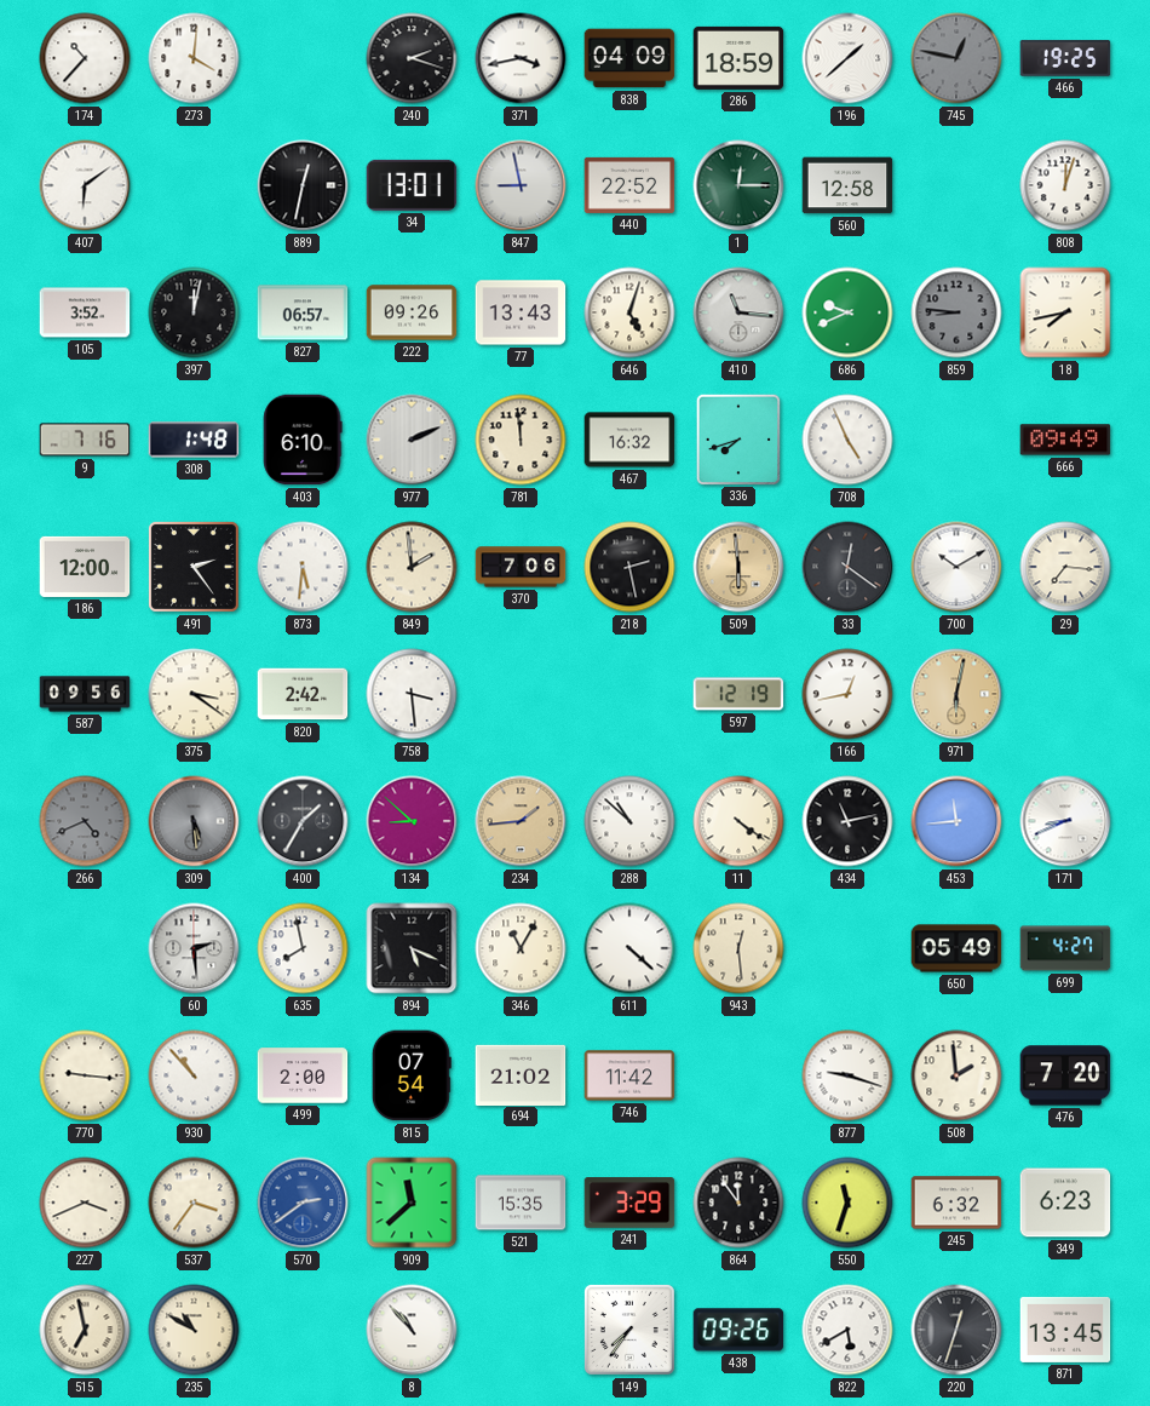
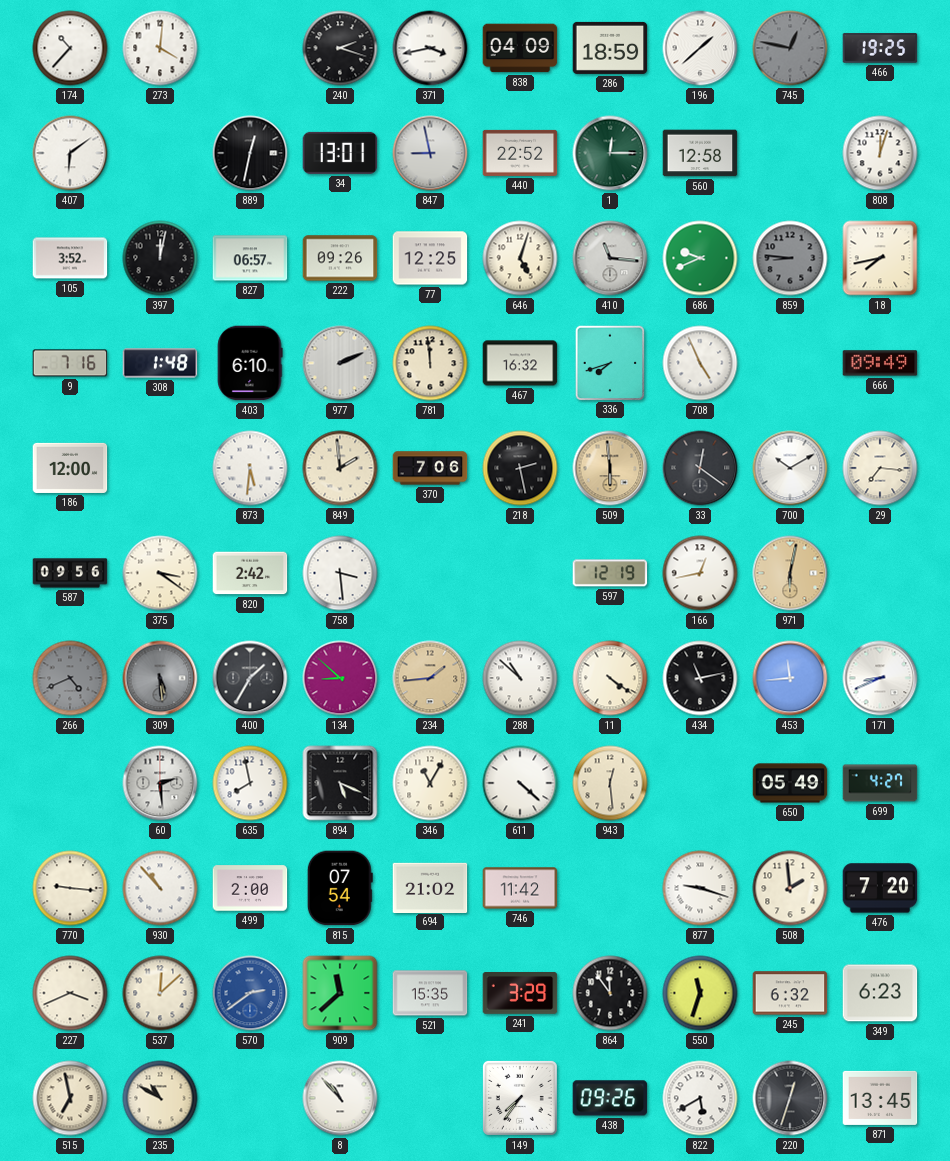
77: 13:43 -> 12:25 (430, 258)
491: 2:24 -> none (194, 567)
537: 3:36 -> 12:08 (160, 993)
